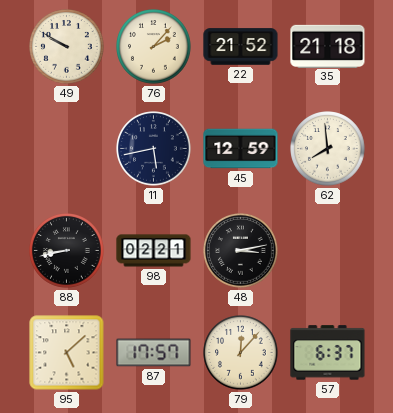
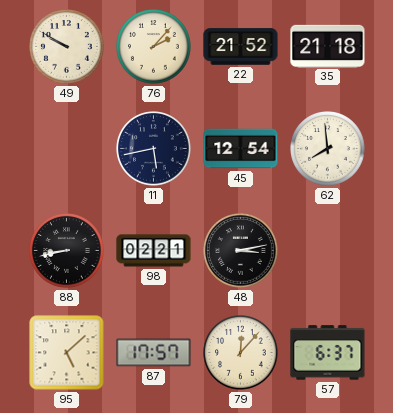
45: 12:59 -> 12:54 (241, 149)
